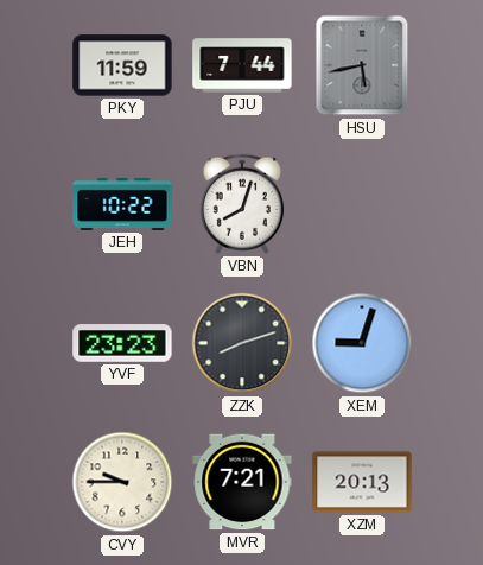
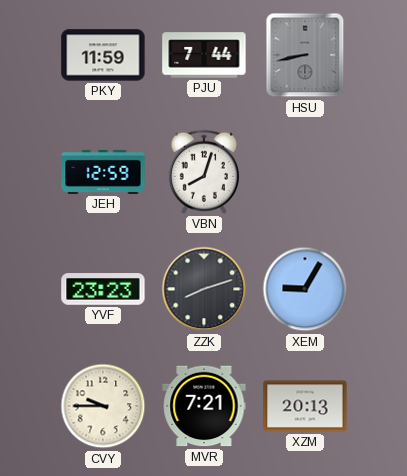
HSU: 5:43 -> 8:43 (305, 55)
JEH: 10:22 -> 12:59 (103, 172)
XEM: 9:03 -> 9:05 (305, 289)
